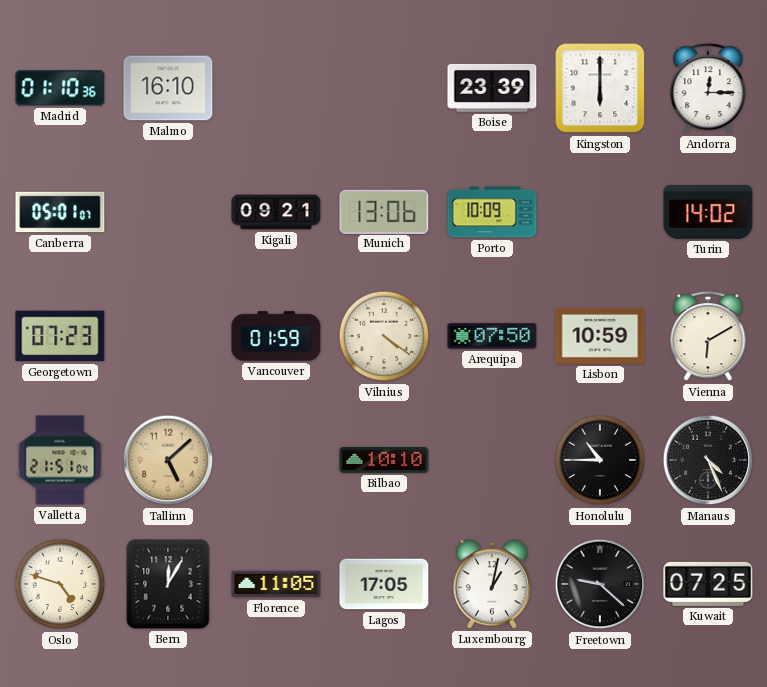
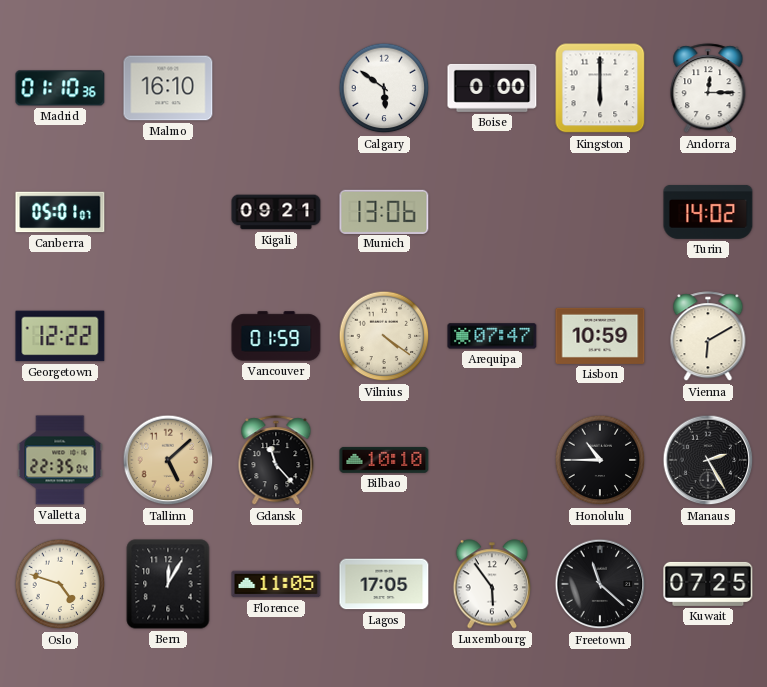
Calgary: none -> 5:51 (384, 88)
Boise: 23:39 -> 0:00 (492, 88)
Porto: 10:09 -> none (492, 212)
Georgetown: 07:23 -> 12:22 (60, 336)
Arequipa: 07:50 -> 07:47 (492, 336)
Valletta: 21:51 -> 22:35 (60, 460)
Gdansk: none -> 11:23 (276, 461)
Manaus: 4:26 -> 2:25 (708, 460)
Luxembourg: 1:02 -> 5:54 (491, 584)
Freetown: 9:22 -> 11:22 (600, 584)
